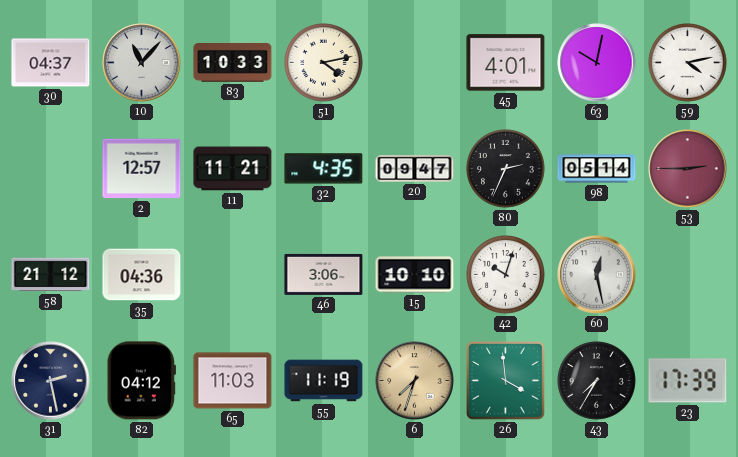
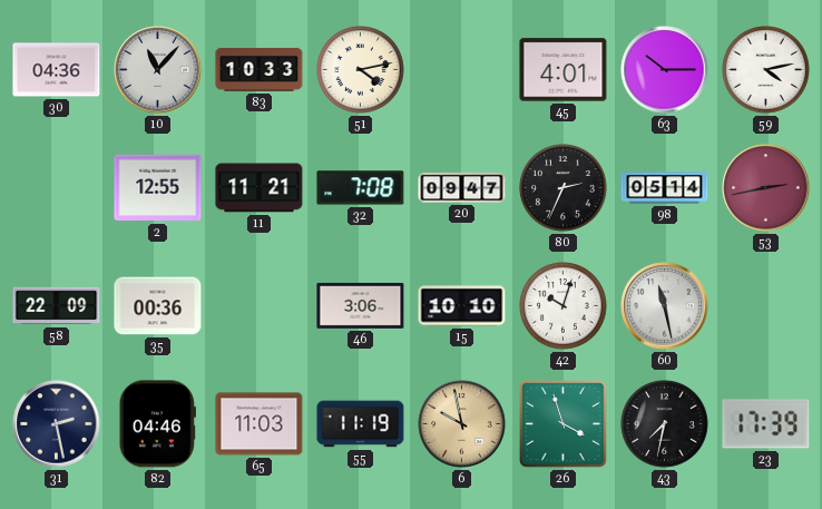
30: 04:37 -> 04:36 (57, 70)
63: 10:02 -> 10:15 (665, 70)
2: 12:57 -> 12:55 (158, 188)
32: 4:35 -> 7:08 (361, 188)
53: 2:45 -> 2:43 (766, 188)
58: 21:12 -> 22:09 (57, 306)
35: 04:36 -> 00:36 (158, 306)
60: 12:28 -> 11:28 (665, 306)
82: 04:12 -> 04:46 (157, 424)
6: 7:33 -> 9:58 (462, 424)
26: 3:59 -> 3:57 (564, 424)
43: 7:35 -> 7:32 (665, 424)
